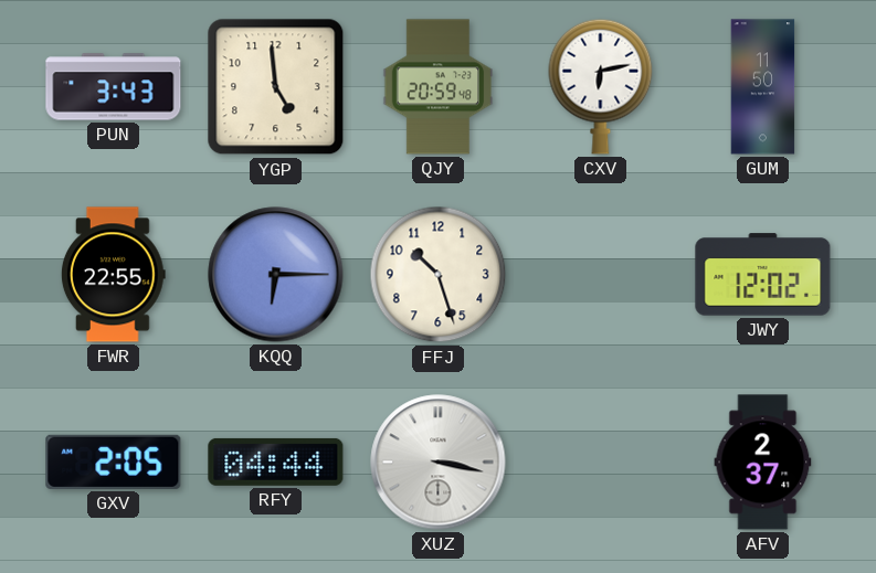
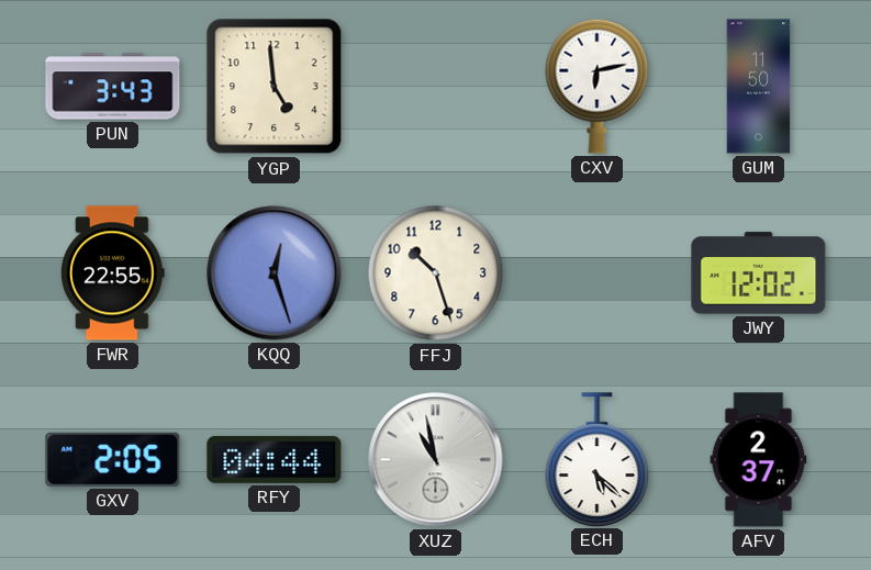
QJY: 20:59 -> none (439, 87)
KQQ: 6:15 -> 12:27 (275, 273)
XUZ: 3:17 -> 10:58 (436, 460)
ECH: none -> 5:22 (598, 459)
